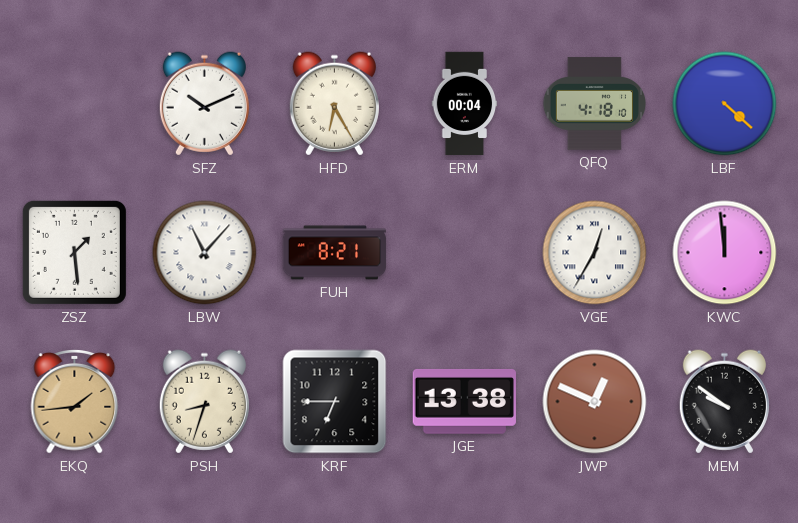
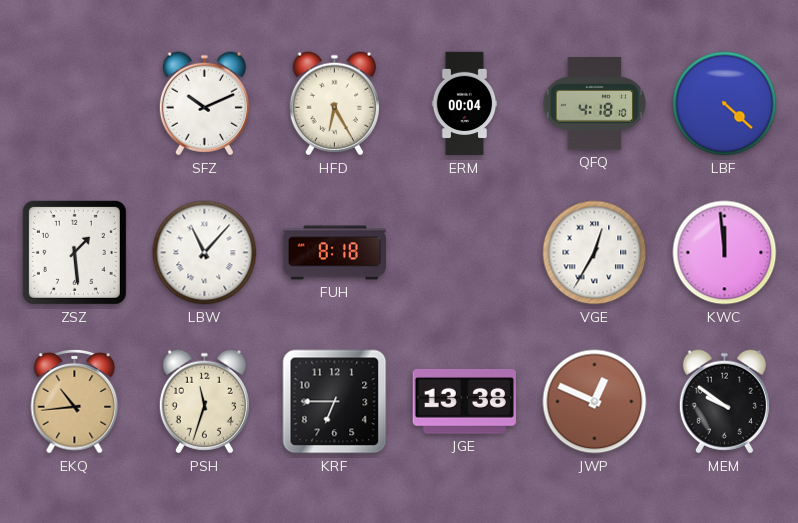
FUH: 8:21 -> 8:18 (335, 253)
EKQ: 1:44 -> 10:44 (75, 402)
PSH: 8:33 -> 11:33 (204, 402)
